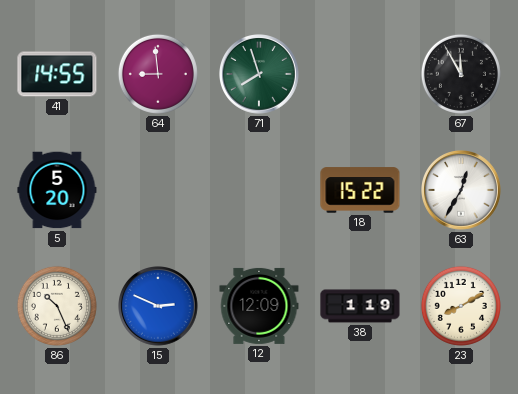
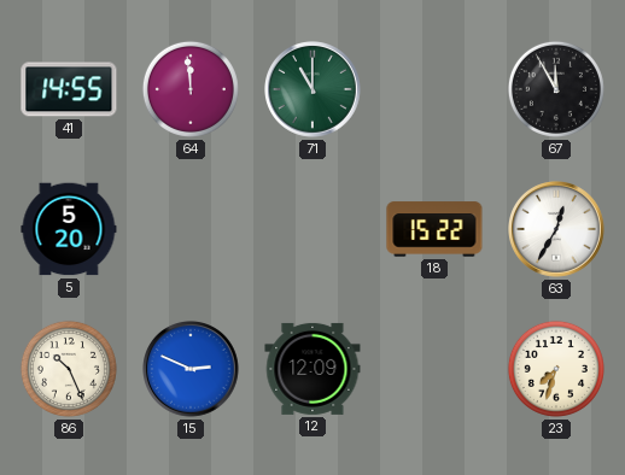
64: 8:59 -> 11:59 (191, 89)
71: 7:57 -> 11:00 (314, 90)
38: 1:19 -> none (360, 306)
23: 8:10 -> 7:33 (556, 369)
